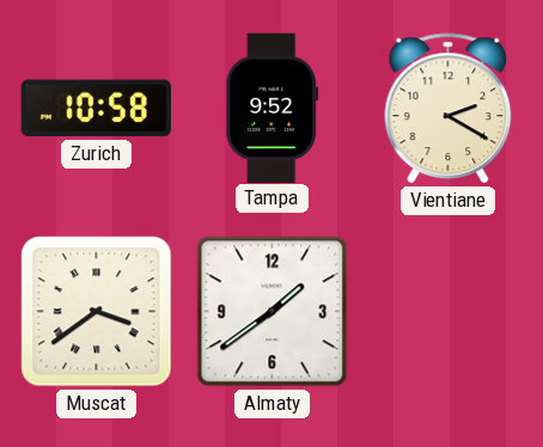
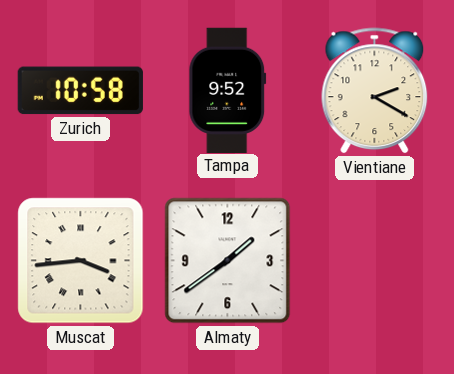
Muscat: 3:39 -> 3:44 (81, 261)
